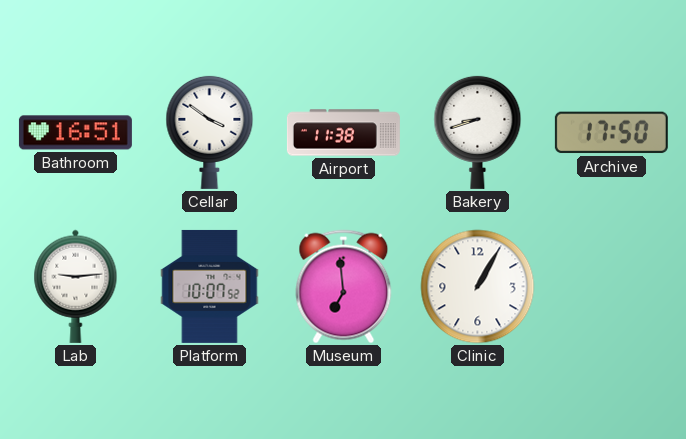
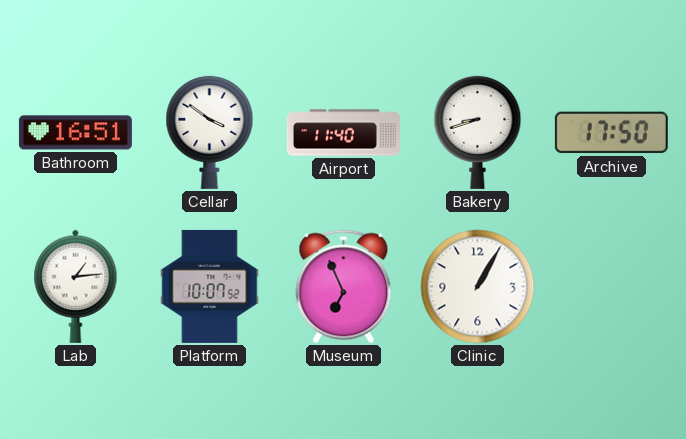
Airport: 11:38 -> 11:40 (343, 133)
Lab: 9:14 -> 1:14 (76, 286)
Museum: 6:59 -> 6:56 (344, 287)
